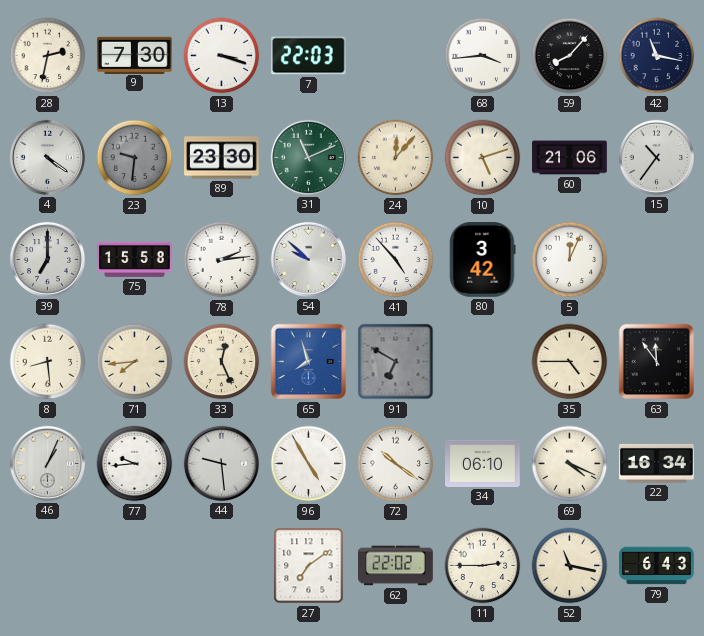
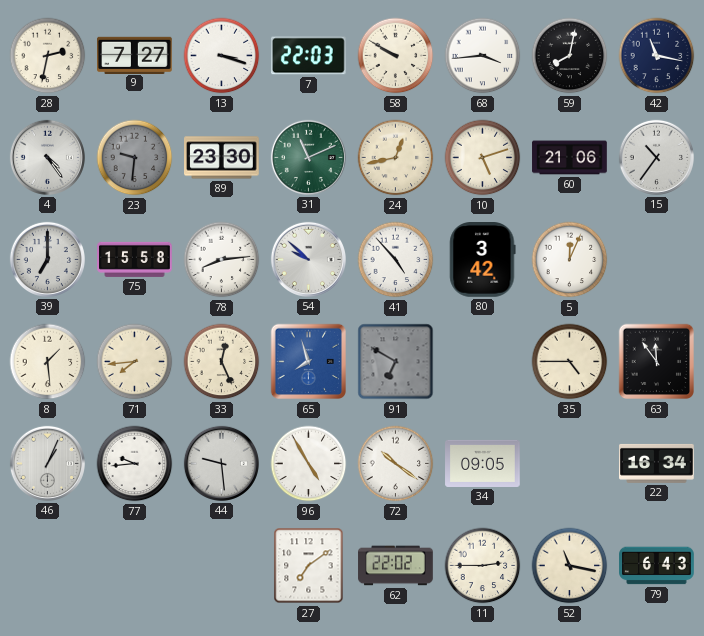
9: 7:30 -> 7:27 (135, 55)
58: none -> 9:50 (396, 56)
59: 8:07 -> 8:02 (570, 56)
4: 4:21 -> 4:24 (47, 157)
24: 12:07 -> 12:43 (396, 158)
78: 2:14 -> 8:14 (222, 260)
8: 8:29 -> 1:29 (48, 362)
34: 06:10 -> 09:05 (483, 463)
69: 4:19 -> none (570, 464)
